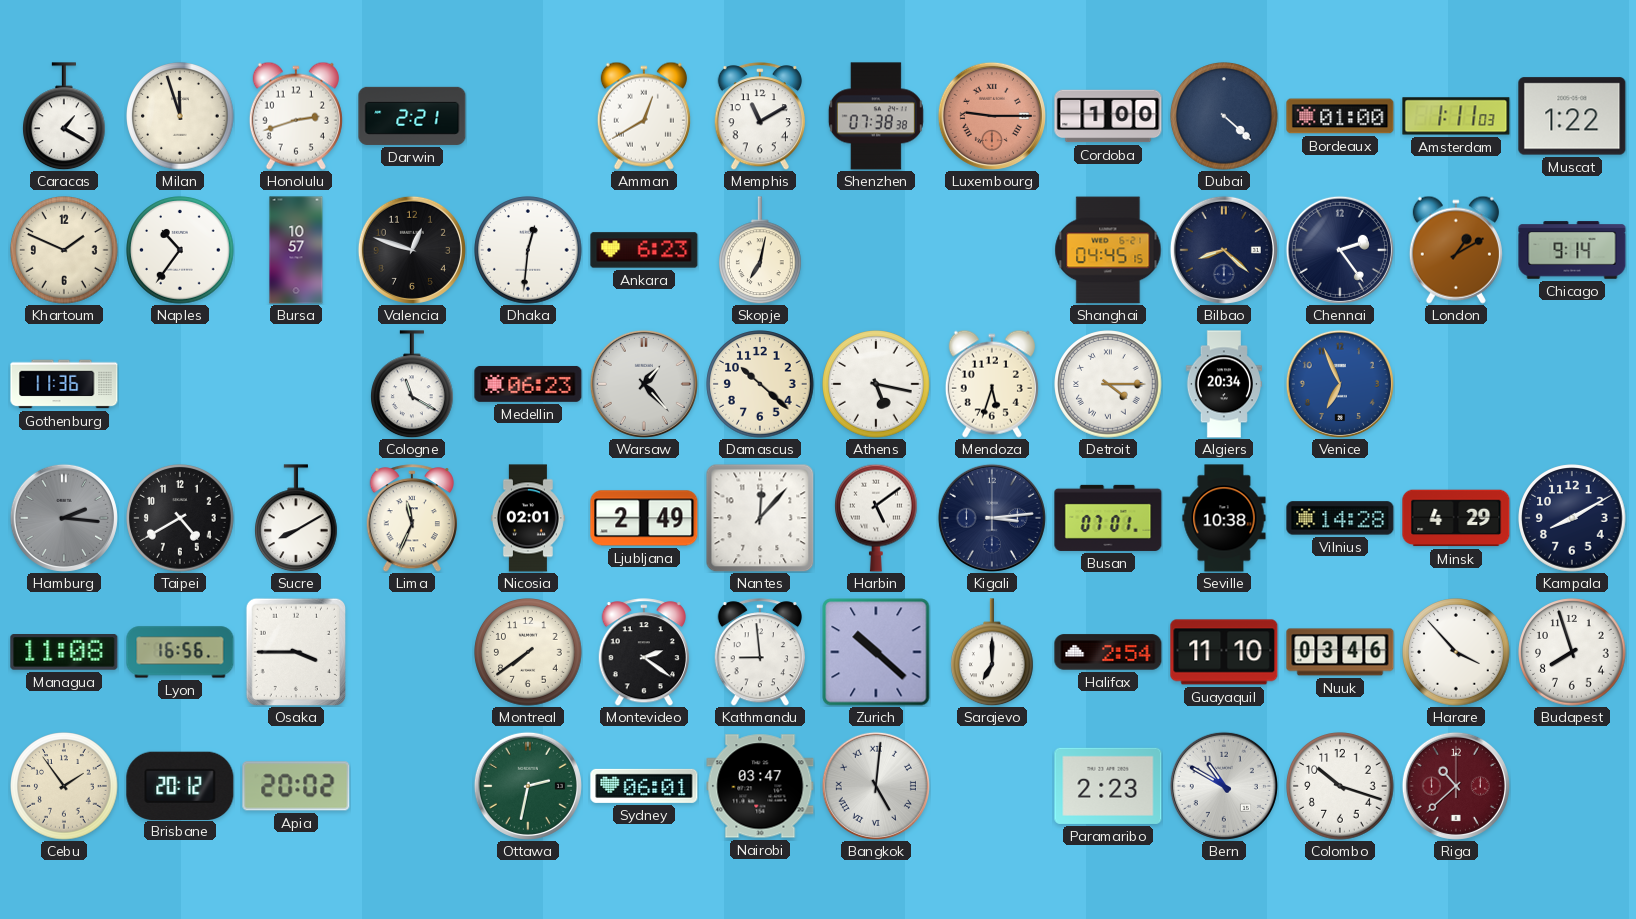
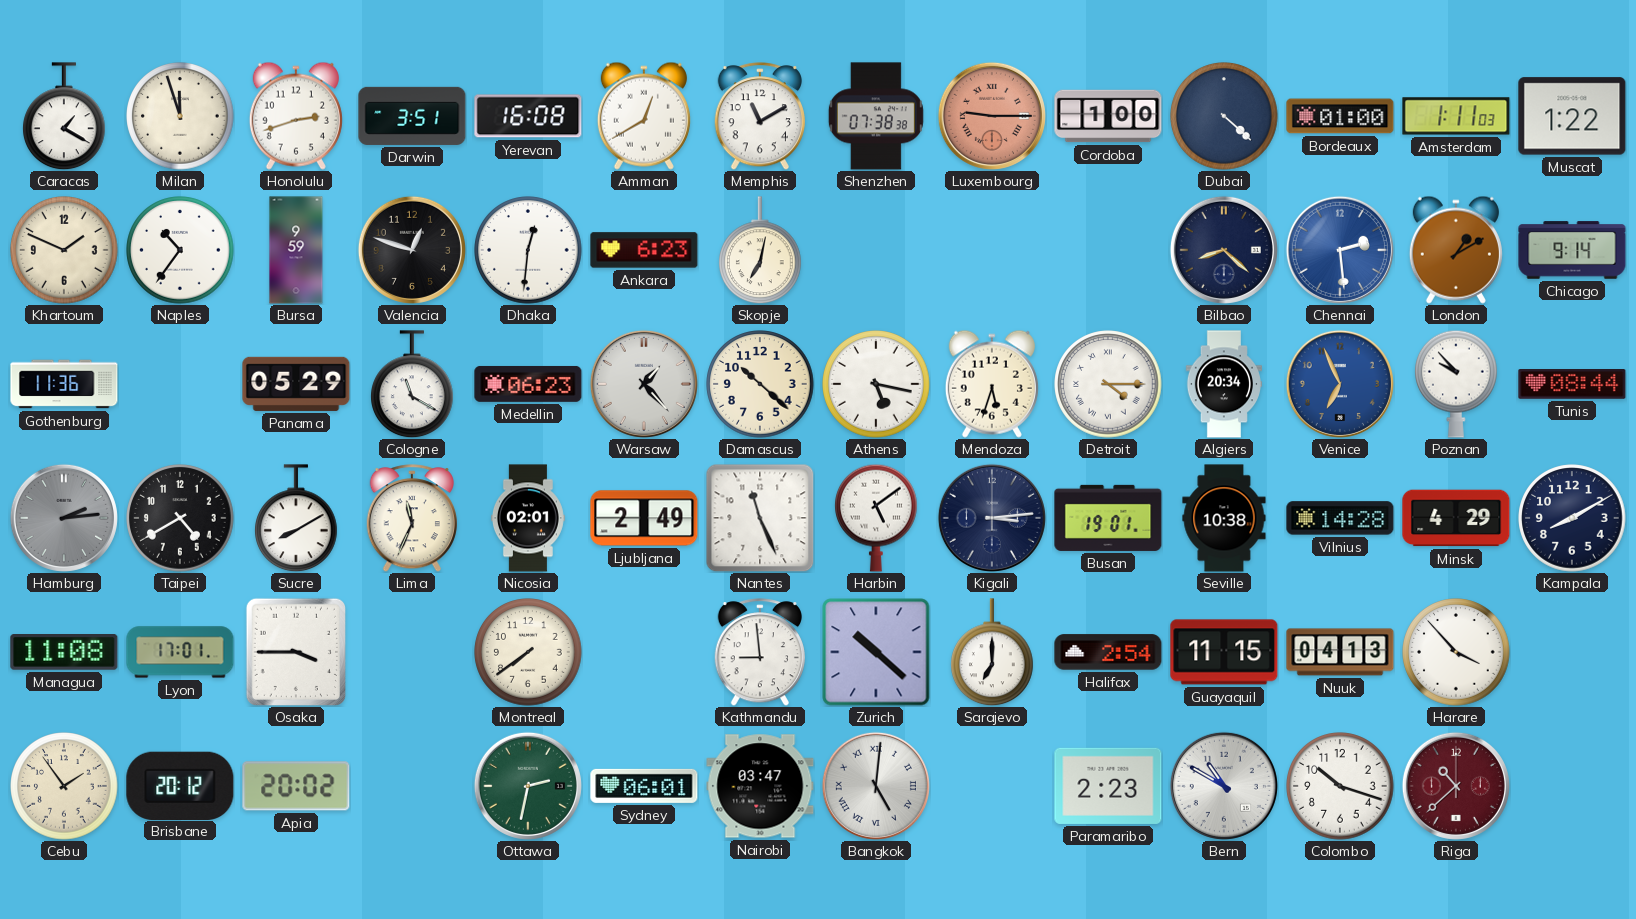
Darwin: 2:21 -> 3:51 (412, 116)
Yerevan: none -> 16:08 (528, 116)
Bursa: 10:57 -> 9:59 (296, 250)
Shanghai: 04:45 -> none (1108, 250)
Chennai: 2:24 -> 2:29 (1340, 250)
Chennai dial: navy -> blue (1340, 250)
Panama: none -> 05:29 (296, 384)
Poznan: none -> 9:53 (1457, 384)
Tunis: none -> 08:44 (1572, 385)
Hamburg: 2:16 -> 2:14 (64, 518)
Nantes: 12:07 -> 11:26 (760, 518)
Busan: 07:01 -> 19:01 (1108, 518)
Lyon: 16:56 -> 17:01 (180, 652)
Montevideo: 2:21 -> none (644, 652)
Guayaquil: 11:10 -> 11:15 (1224, 652)
Nuuk: 03:46 -> 04:13 (1340, 652)
Budapest: 7:57 -> none (1572, 652)
